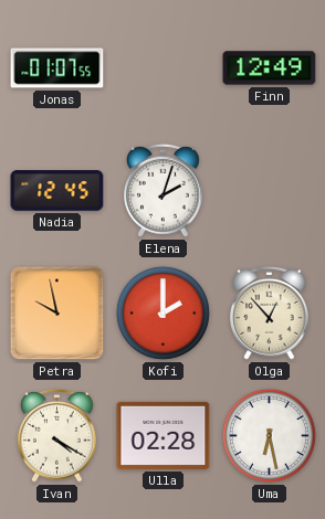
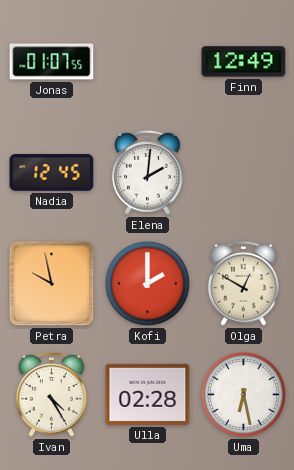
Elena: 2:03 -> 2:01 (148, 172)
Olga: 12:53 -> 12:50 (244, 283)
Ivan: 4:20 -> 4:25 (52, 394)
